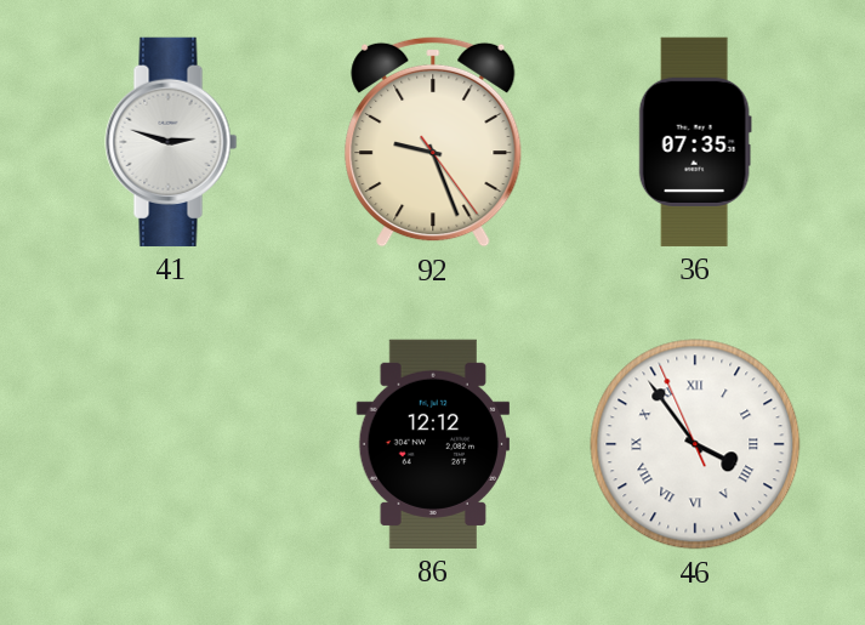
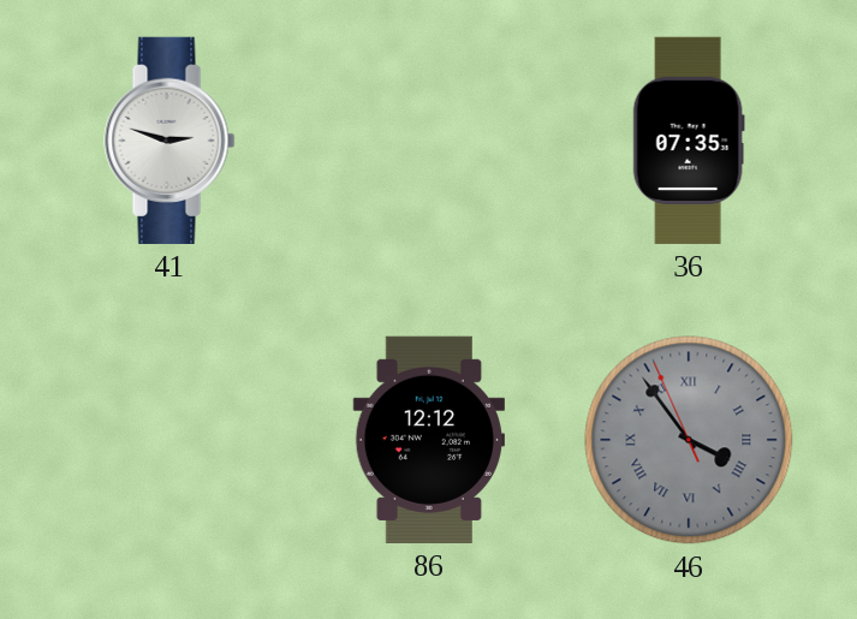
92: 9:26 -> none (433, 142)
46 dial: white -> grey (689, 440)
